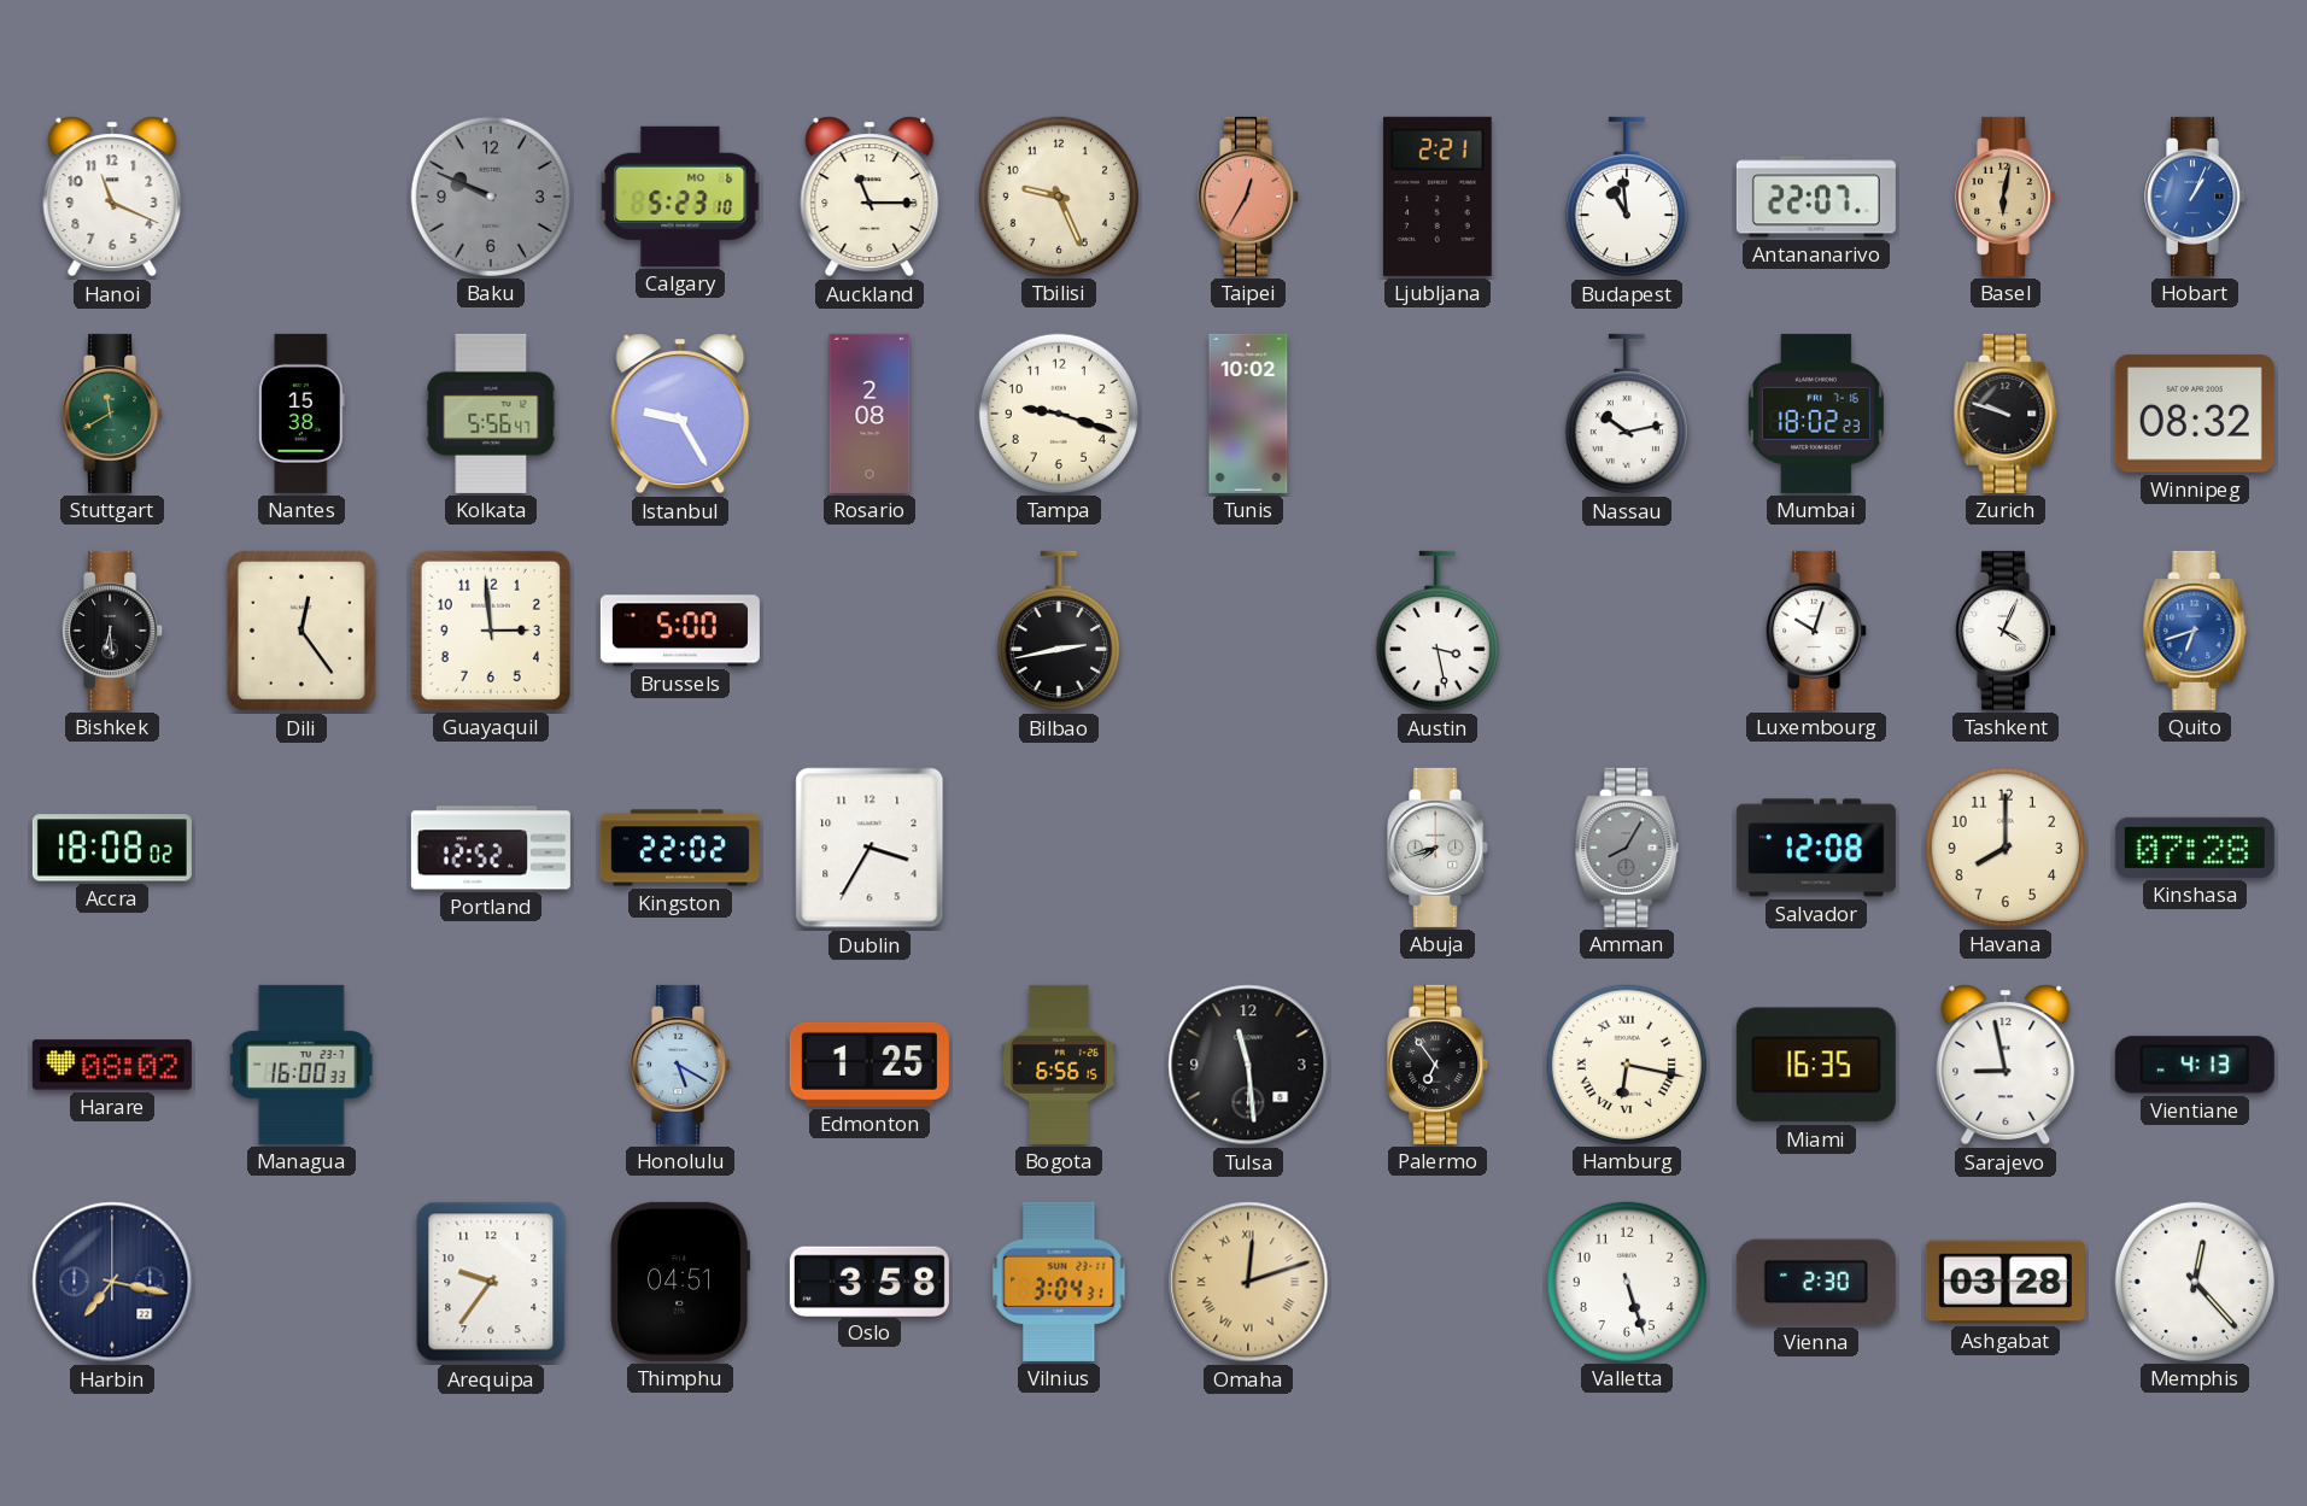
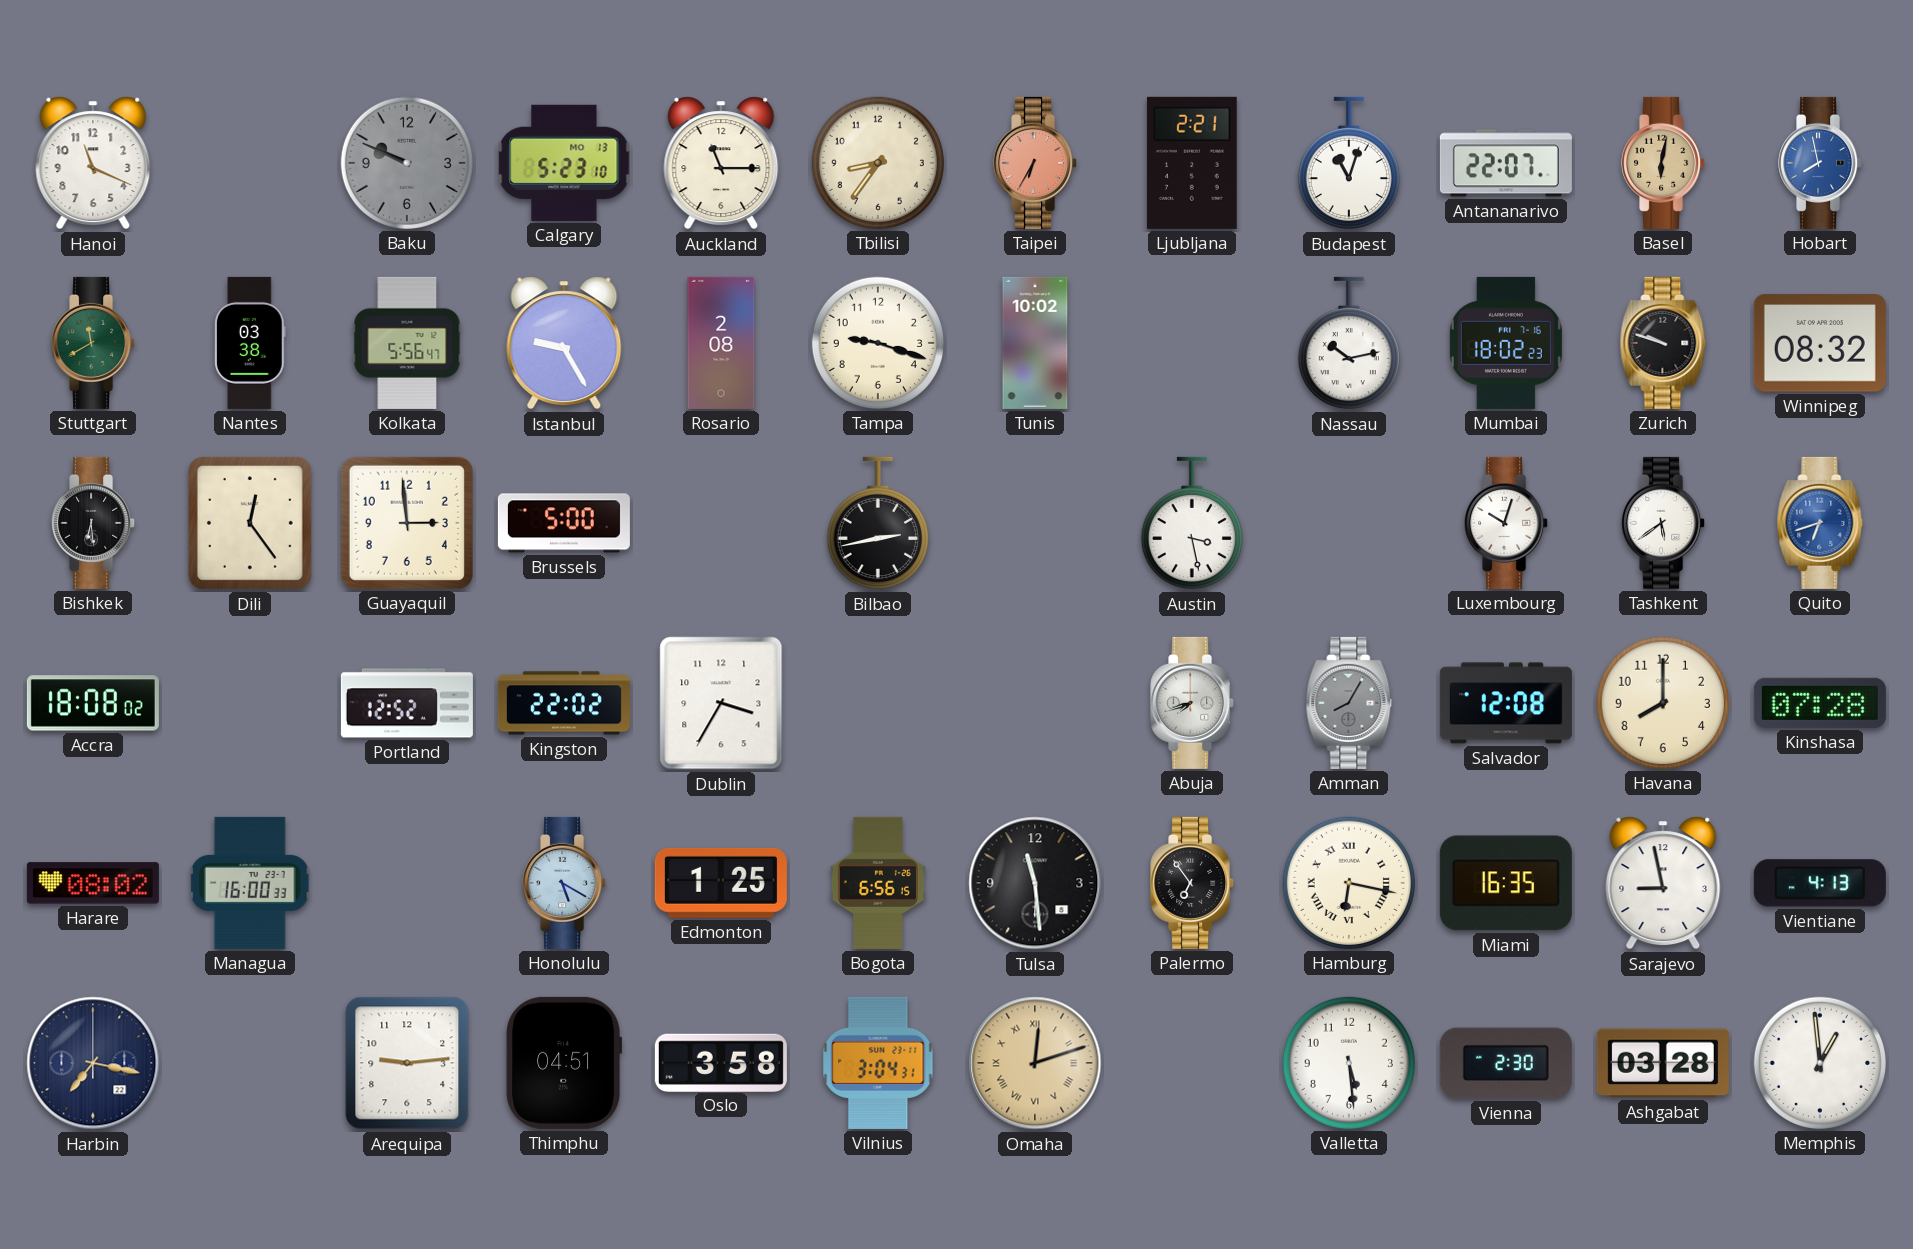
Calgary date: MO 6 -> MO 13 (564, 163)
Tbilisi: 9:26 -> 8:36 (878, 163)
Taipei: 12:35 -> 6:35 (1036, 163)
Budapest: 10:59 -> 11:03 (1349, 163)
Hobart: 1:04 -> 7:58 (1821, 163)
Nantes: 15:38 -> 03:38 (251, 343)
Tashkent: 4:04 -> 5:39 (1664, 523)
Arequipa: 9:36 -> 9:14 (407, 1063)
Valletta: 5:27 -> 5:29 (1349, 1063)
Memphis: 12:23 -> 12:59 (1820, 1063)
